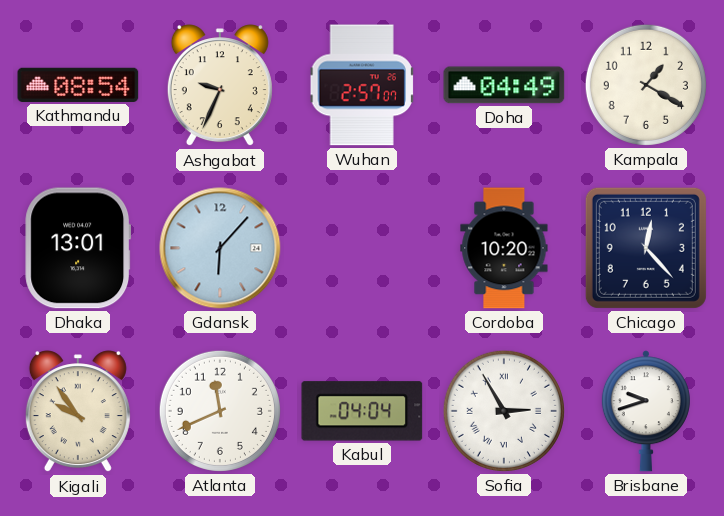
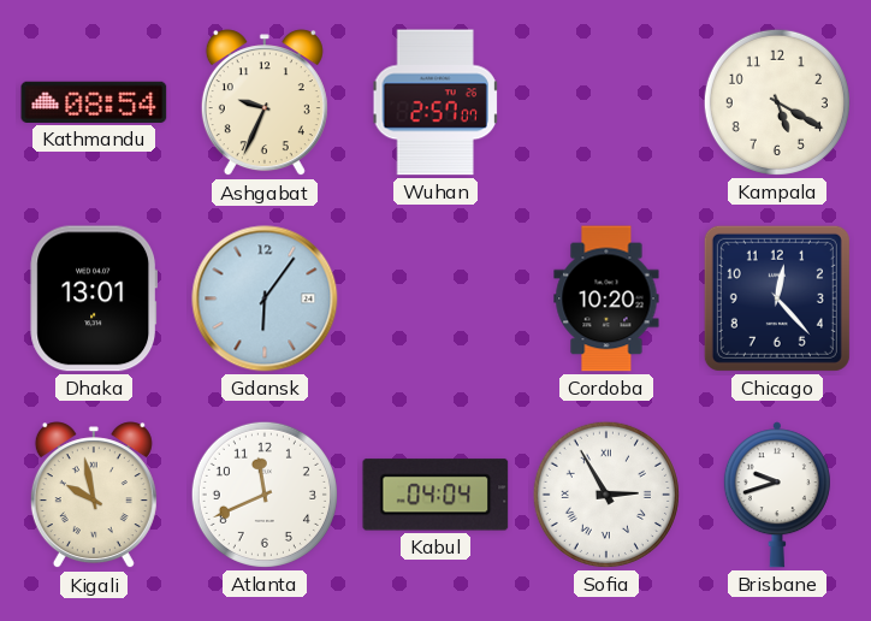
Doha: 04:49 -> none (504, 85)
Kampala: 1:20 -> 5:20 (777, 102)
Gdansk: 6:07 -> 6:06 (265, 298)
Kigali: 9:54 -> 9:58 (94, 496)
